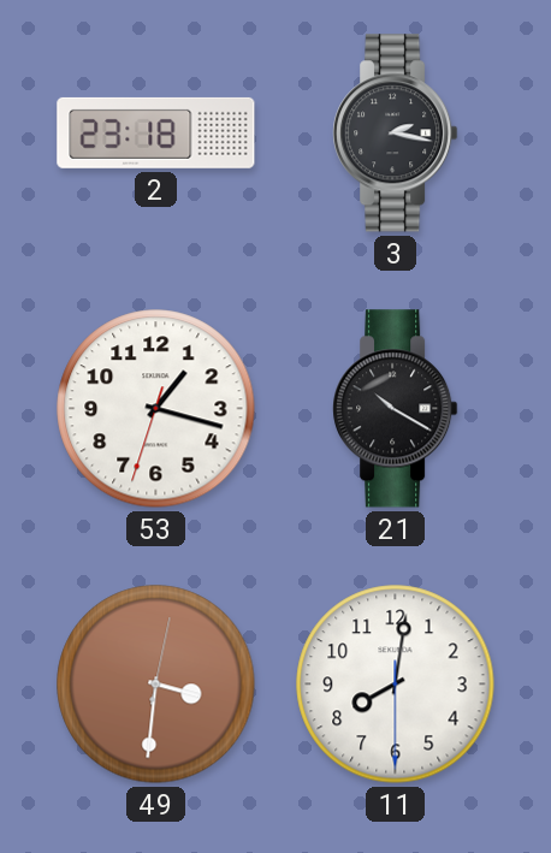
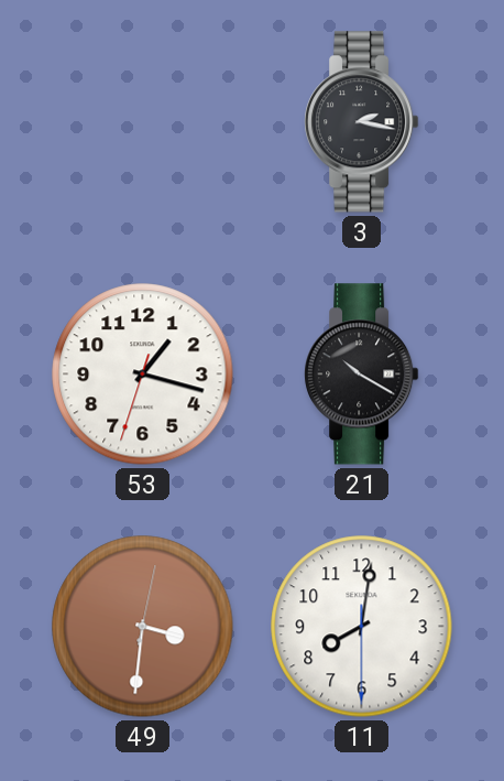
2: 23:18 -> none (156, 132)
